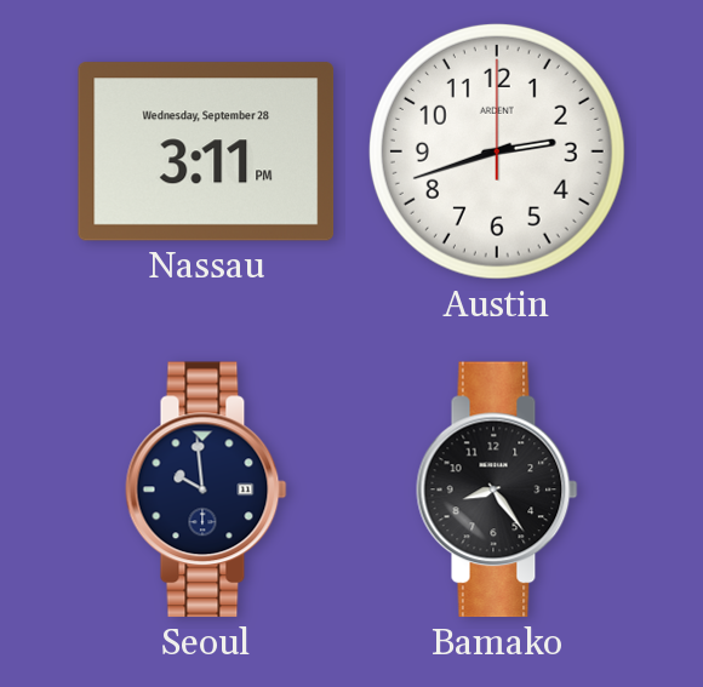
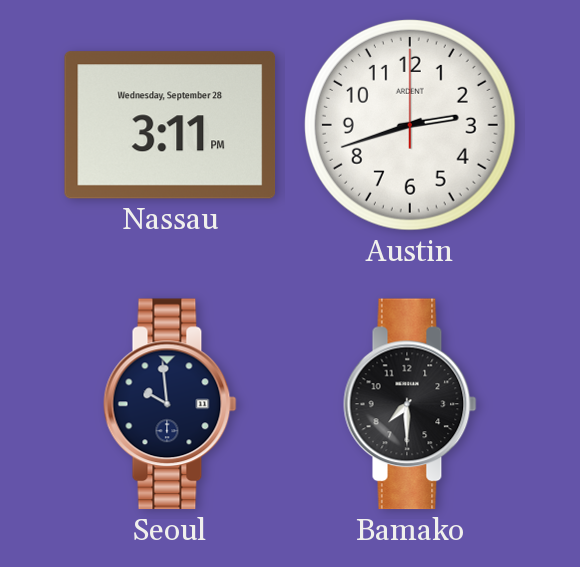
Bamako: 8:24 -> 7:30 (410, 404)
